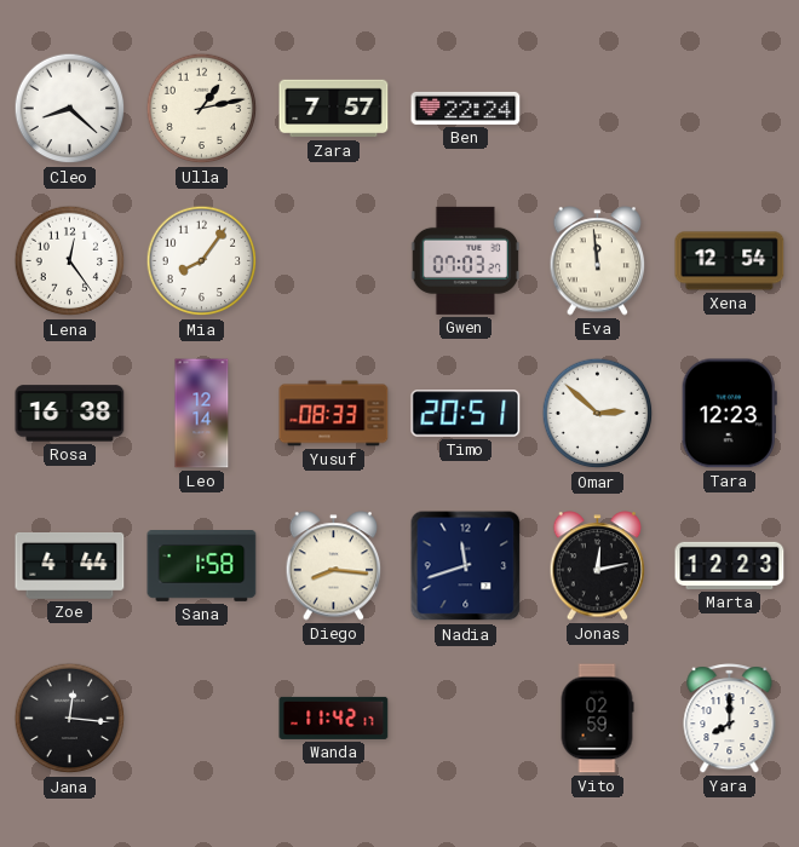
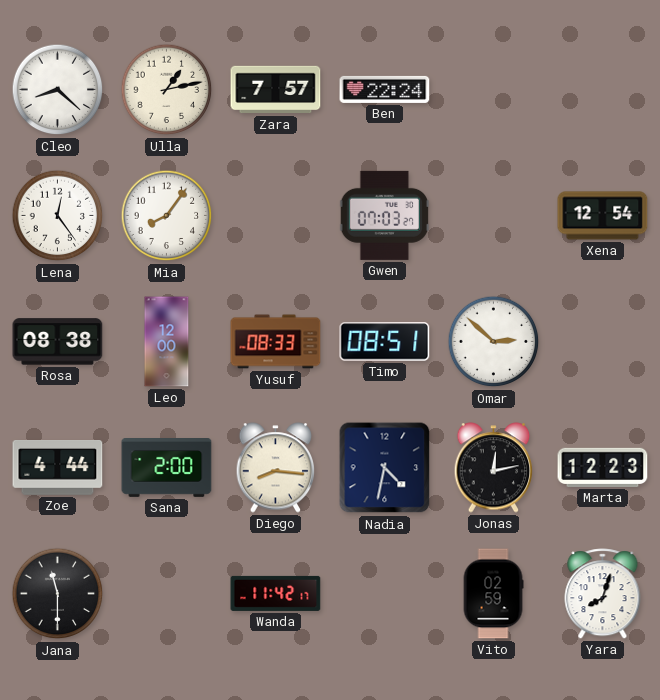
Eva: 11:59 -> none (598, 261)
Rosa: 16:38 -> 08:38 (58, 342)
Leo: 12:14 -> 12:00 (167, 342)
Timo: 20:51 -> 08:51 (385, 342)
Tara: 12:23 -> none (729, 414)
Sana: 1:58 -> 2:00 (167, 468)
Nadia: 11:42 -> 4:32 (385, 468)
Jana: 12:16 -> 11:30 (58, 594)
Yara: 8:00 -> 8:03 (603, 594)
